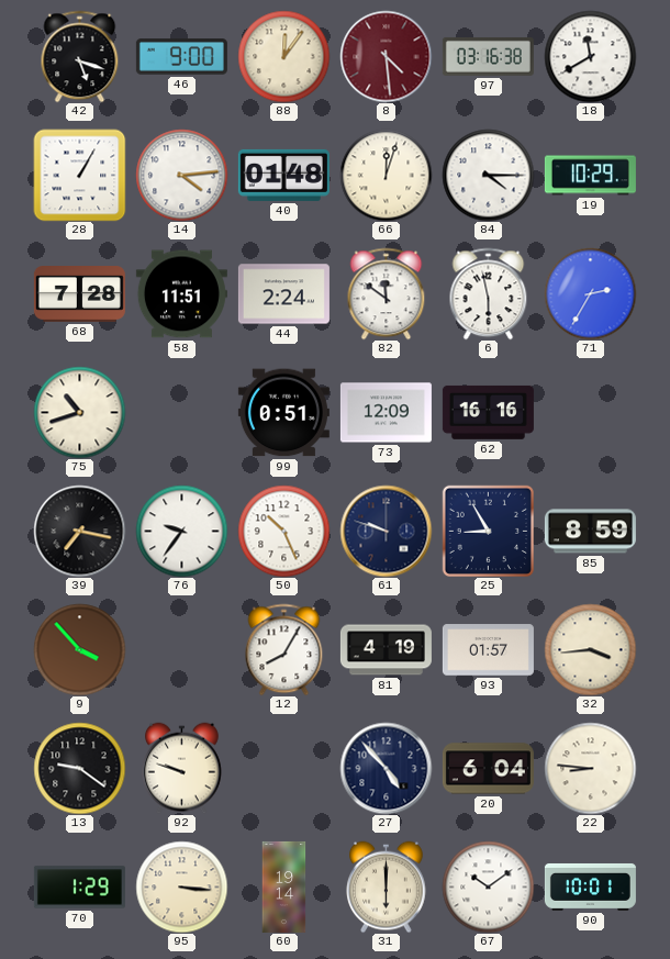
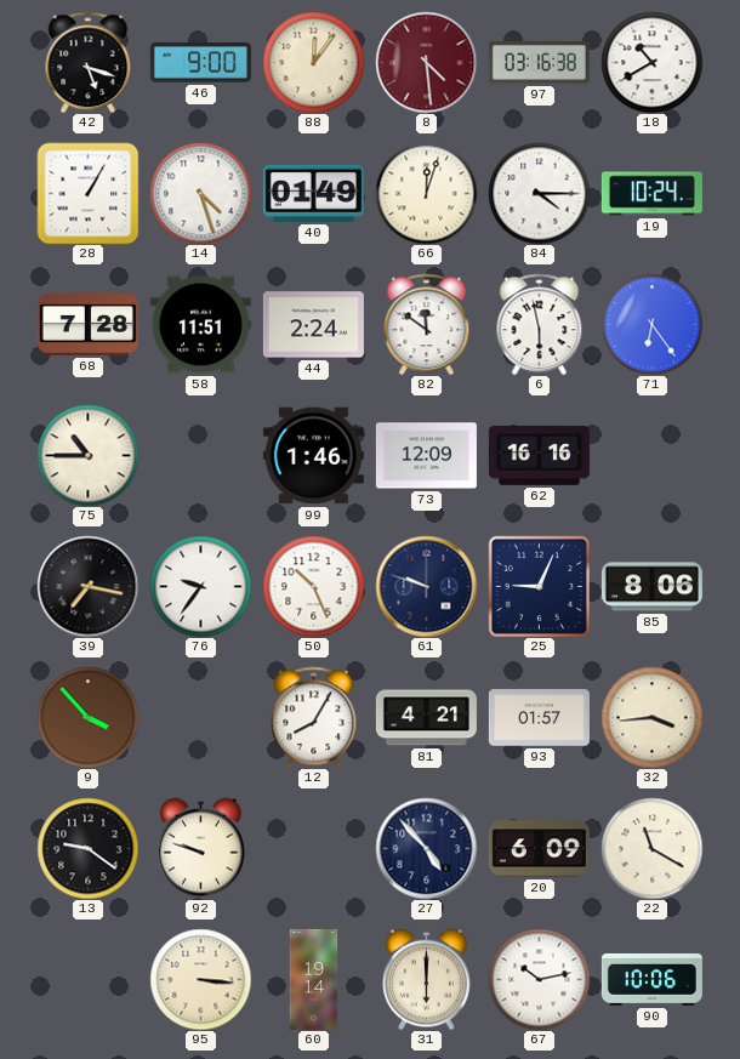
18: 11:40 -> 10:40 (651, 62)
14: 4:14 -> 4:27 (200, 193)
40: 01:48 -> 01:49 (313, 193)
19: 10:29 -> 10:24 (651, 194)
71: 2:35 -> 6:24 (651, 324)
75: 10:42 -> 10:45 (87, 455)
99: 0:51 -> 1:46 (313, 456)
25: 8:55 -> 9:04 (539, 586)
85: 8:59 -> 8:06 (651, 587)
81: 4:19 -> 4:21 (426, 718)
20: 6:04 -> 6:09 (539, 849)
22: 8:46 -> 11:20 (651, 848)
70: 1:29 -> none (79, 888)
67: 10:09 -> 10:13 (539, 979)
90: 10:01 -> 10:06 (651, 979)
